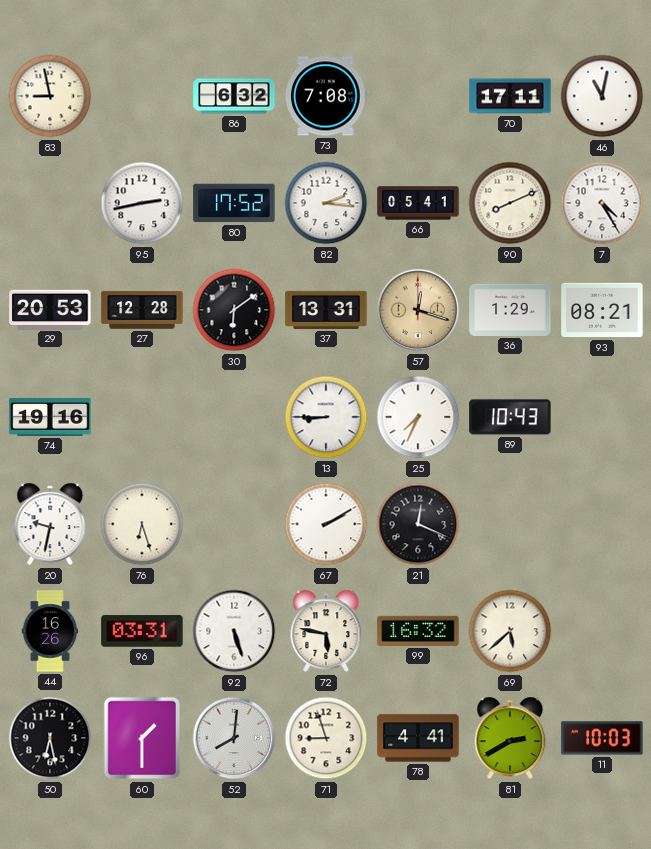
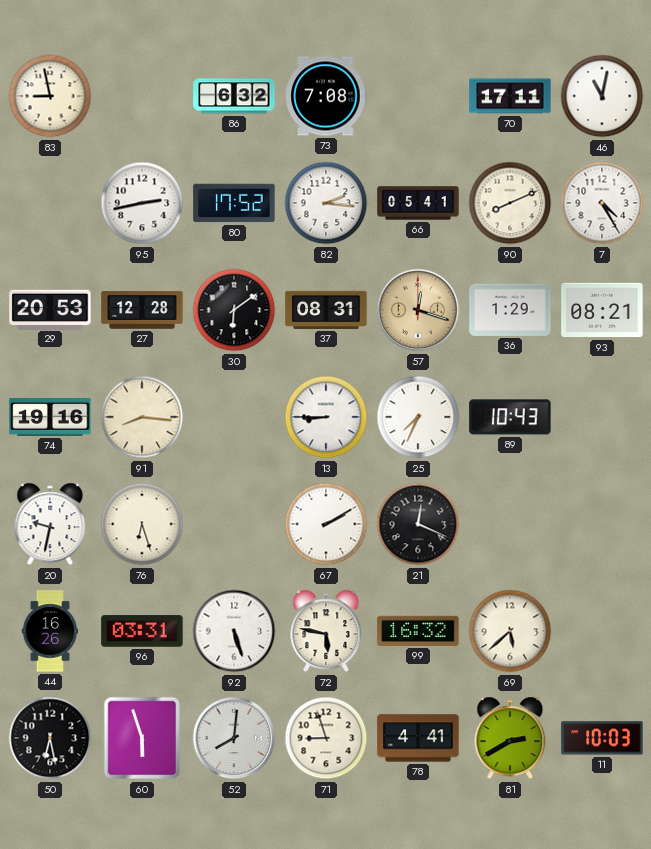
37: 13:31 -> 08:31 (326, 310)
91: none -> 8:16 (142, 417)
60: 1:30 -> 5:57 (142, 738)
